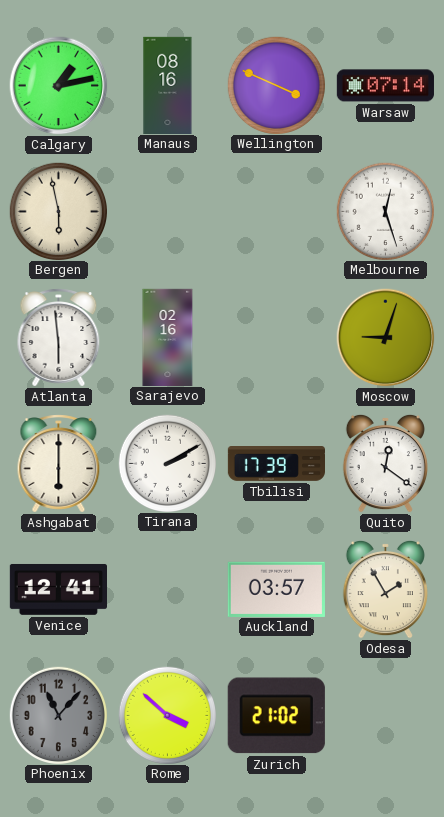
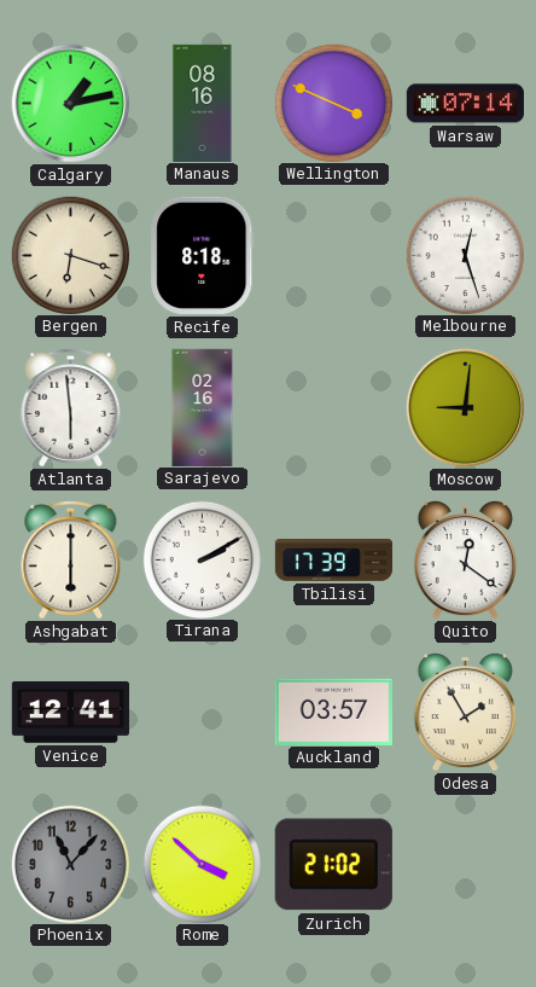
Bergen: 5:58 -> 6:18 (70, 255)
Recife: none -> 8:18 (203, 255)
Moscow: 9:03 -> 9:01 (466, 408)
